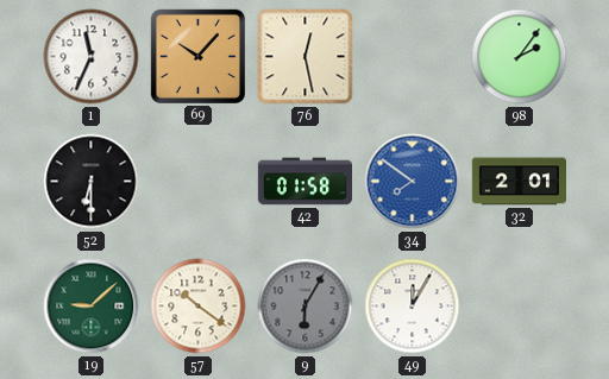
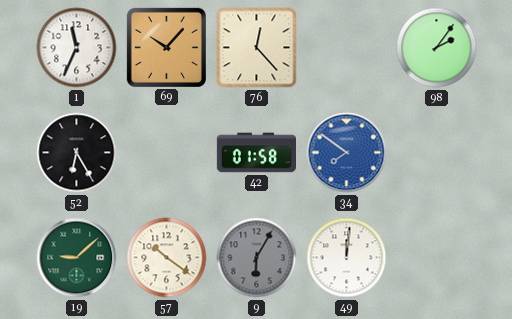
76: 12:28 -> 12:23 (257, 48)
52: 6:30 -> 6:25 (77, 153)
32: 2:01 -> none (519, 182)
49: 12:05 -> 12:01 (347, 258)
